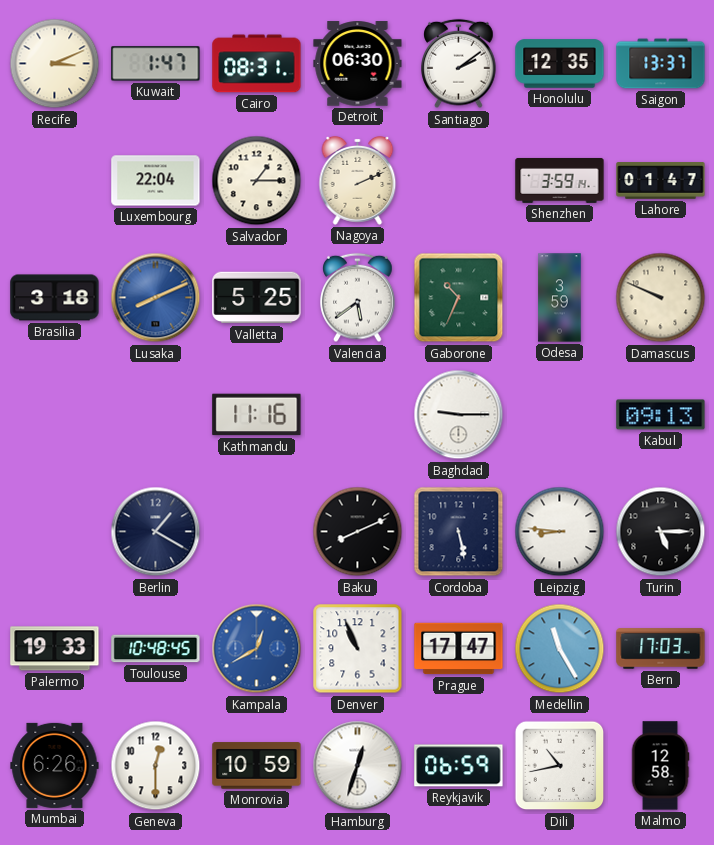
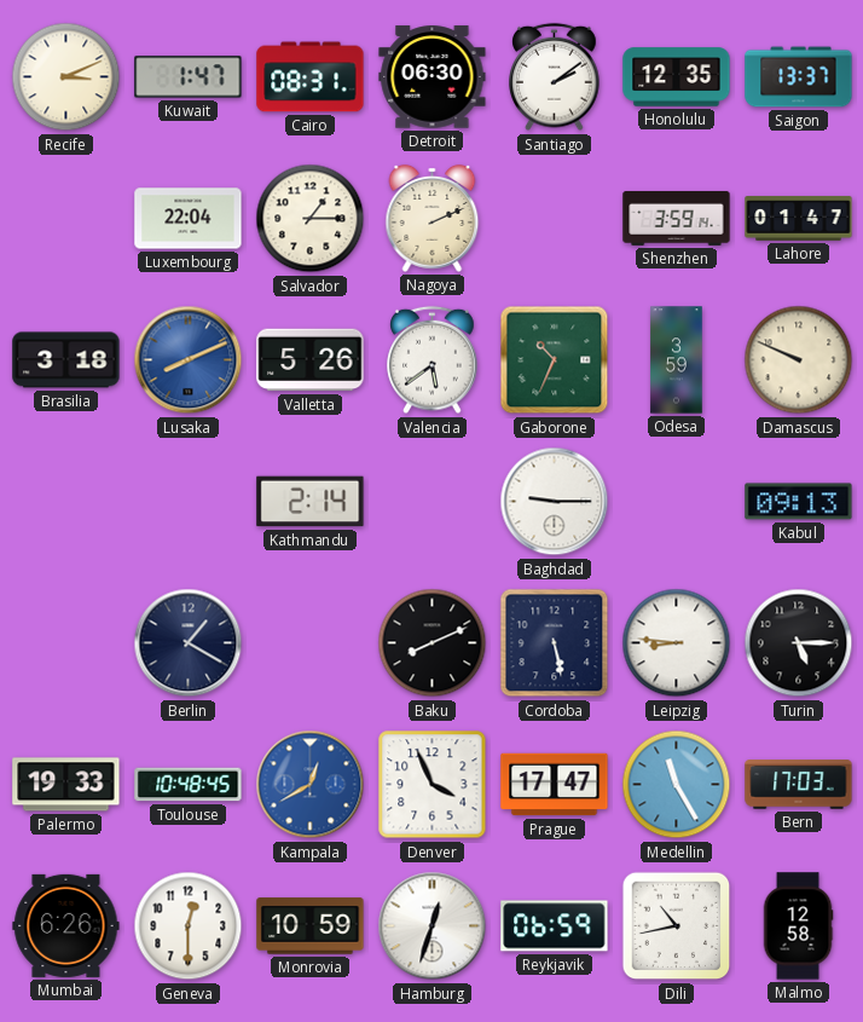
Valletta: 5:25 -> 5:26 (311, 360)
Kathmandu: 11:16 -> 2:14 (311, 502)
Denver: 10:56 -> 3:56 (433, 785)
